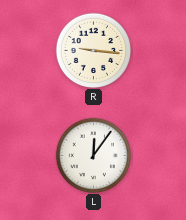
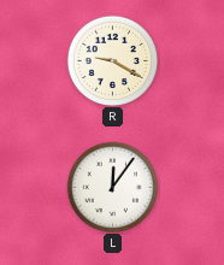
R: 9:16 -> 9:20 (112, 60)
